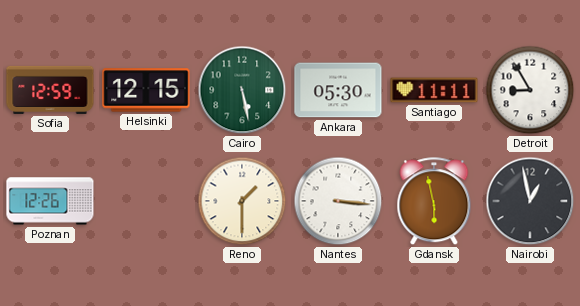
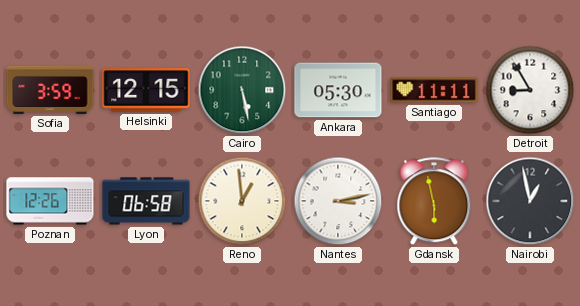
Sofia: 12:59 -> 3:59 (50, 90)
Lyon: none -> 06:58 (146, 201)
Reno: 1:30 -> 12:59 (242, 201)
Nantes: 3:16 -> 3:13 (338, 201)
